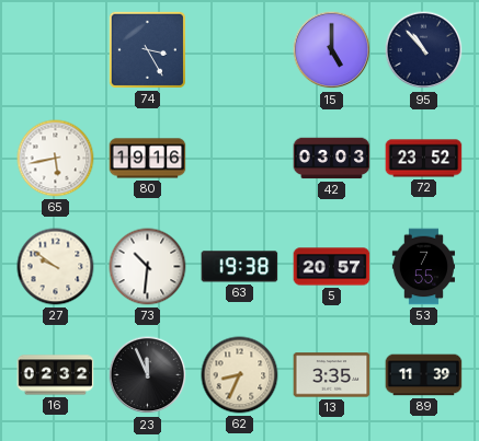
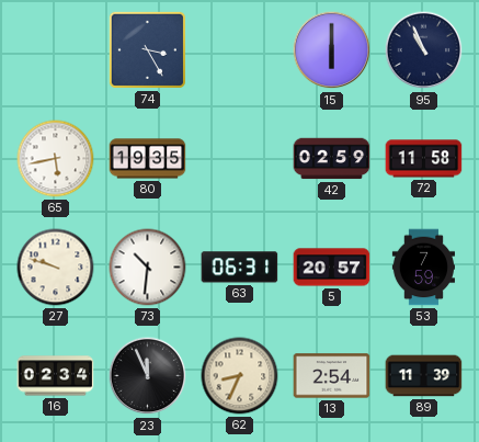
15: 5:00 -> 6:00 (332, 50)
95: 10:53 -> 10:56 (424, 50)
80: 19:16 -> 19:35 (148, 159)
42: 03:03 -> 02:59 (332, 159)
72: 23:52 -> 11:58 (424, 159)
27: 9:51 -> 9:48 (56, 268)
63: 19:38 -> 06:31 (240, 268)
53: 7:55 -> 7:59 (423, 268)
16: 02:32 -> 02:34 (56, 376)
13: 3:35 -> 2:54 (332, 376)
